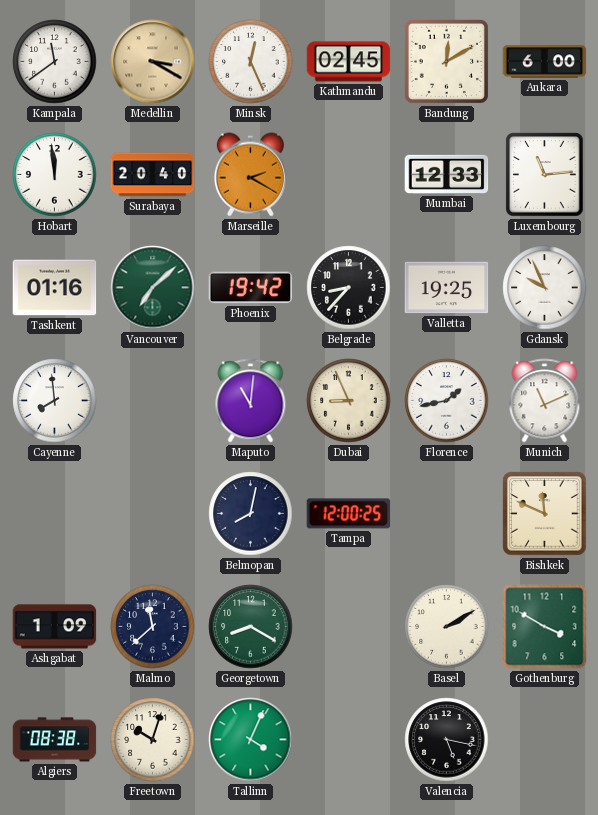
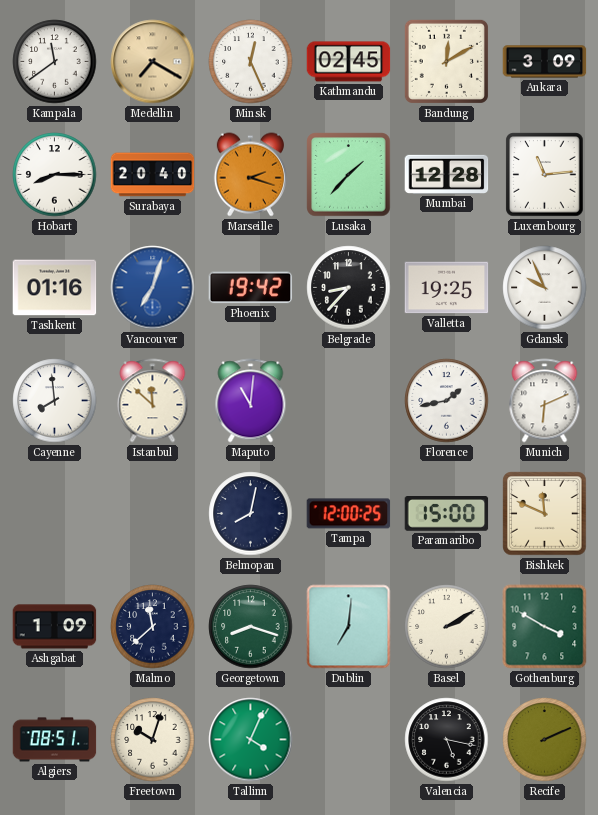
Medellin: 3:20 -> 7:20 (153, 62)
Ankara: 6:00 -> 3:09 (545, 62)
Hobart: 11:59 -> 8:15 (55, 175)
Marseille: 2:20 -> 2:18 (250, 175)
Lusaka: none -> 1:37 (349, 175)
Mumbai: 12:33 -> 12:28 (447, 174)
Vancouver: 7:08 -> 7:03 (153, 288)
Vancouver dial: green -> blue (153, 288)
Istanbul: none -> 11:52 (153, 401)
Dubai: 8:56 -> none (349, 401)
Munich: 11:11 -> 6:11 (545, 401)
Paramaribo: none -> 15:00 (447, 514)
Georgetown: 8:20 -> 8:18 (251, 627)
Dublin: none -> 7:01 (349, 627)
Algiers: 08:38 -> 08:51 (55, 740)
Recife: none -> 2:11 (545, 740)
